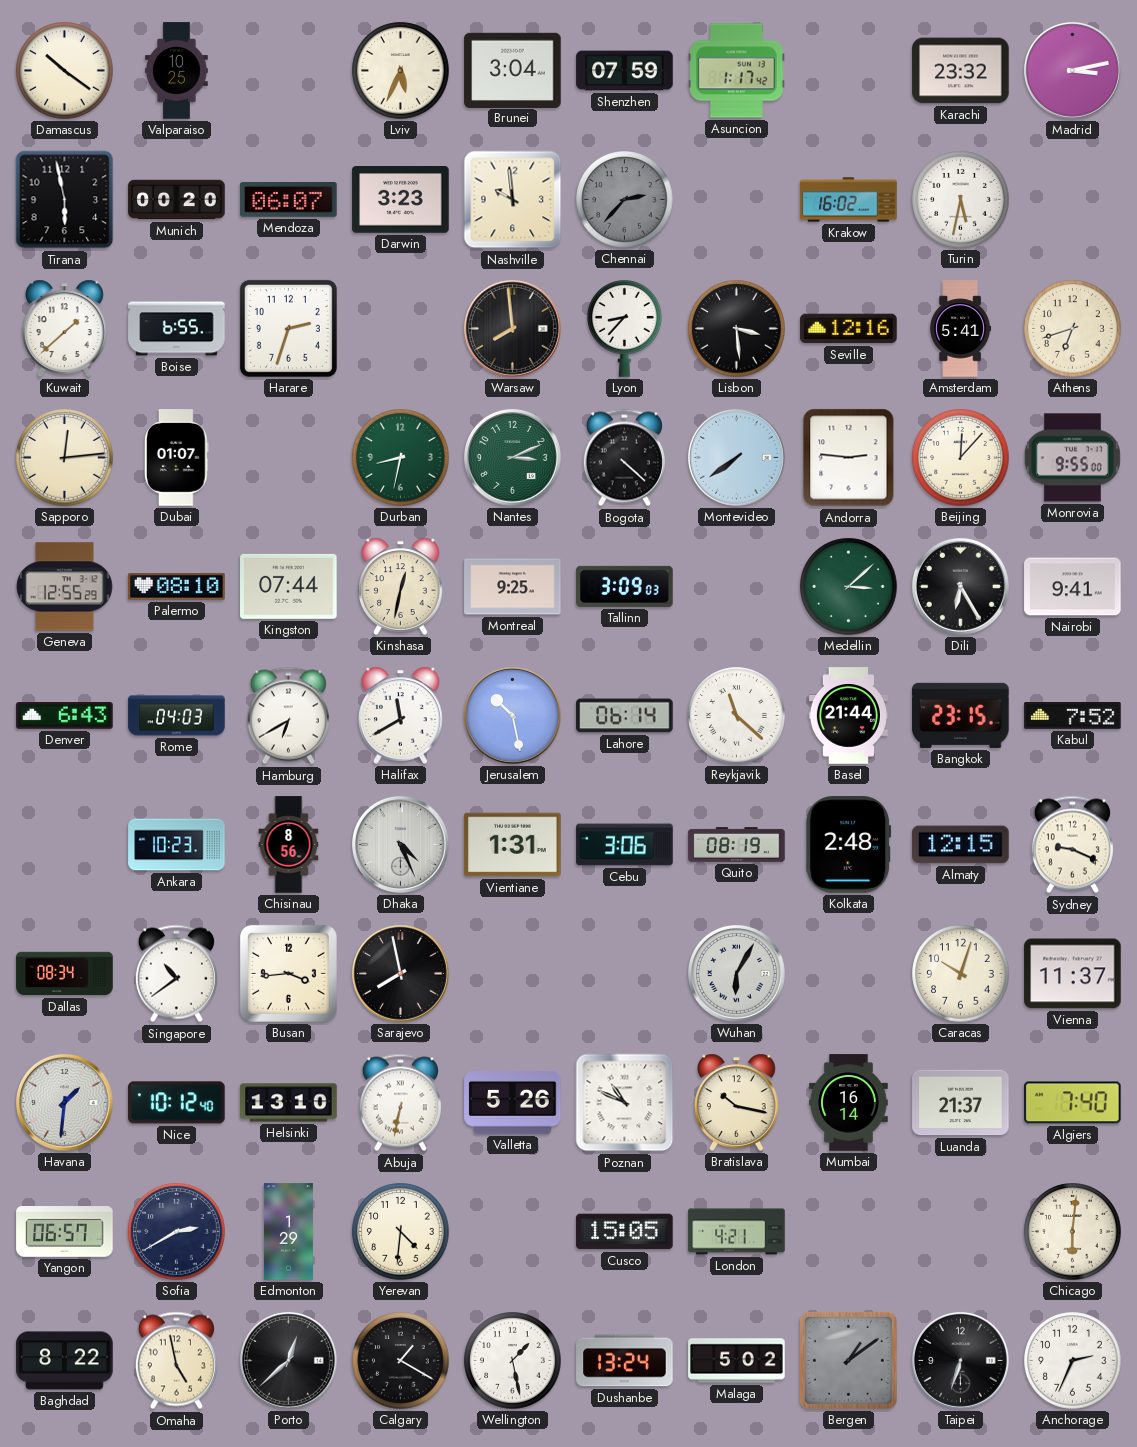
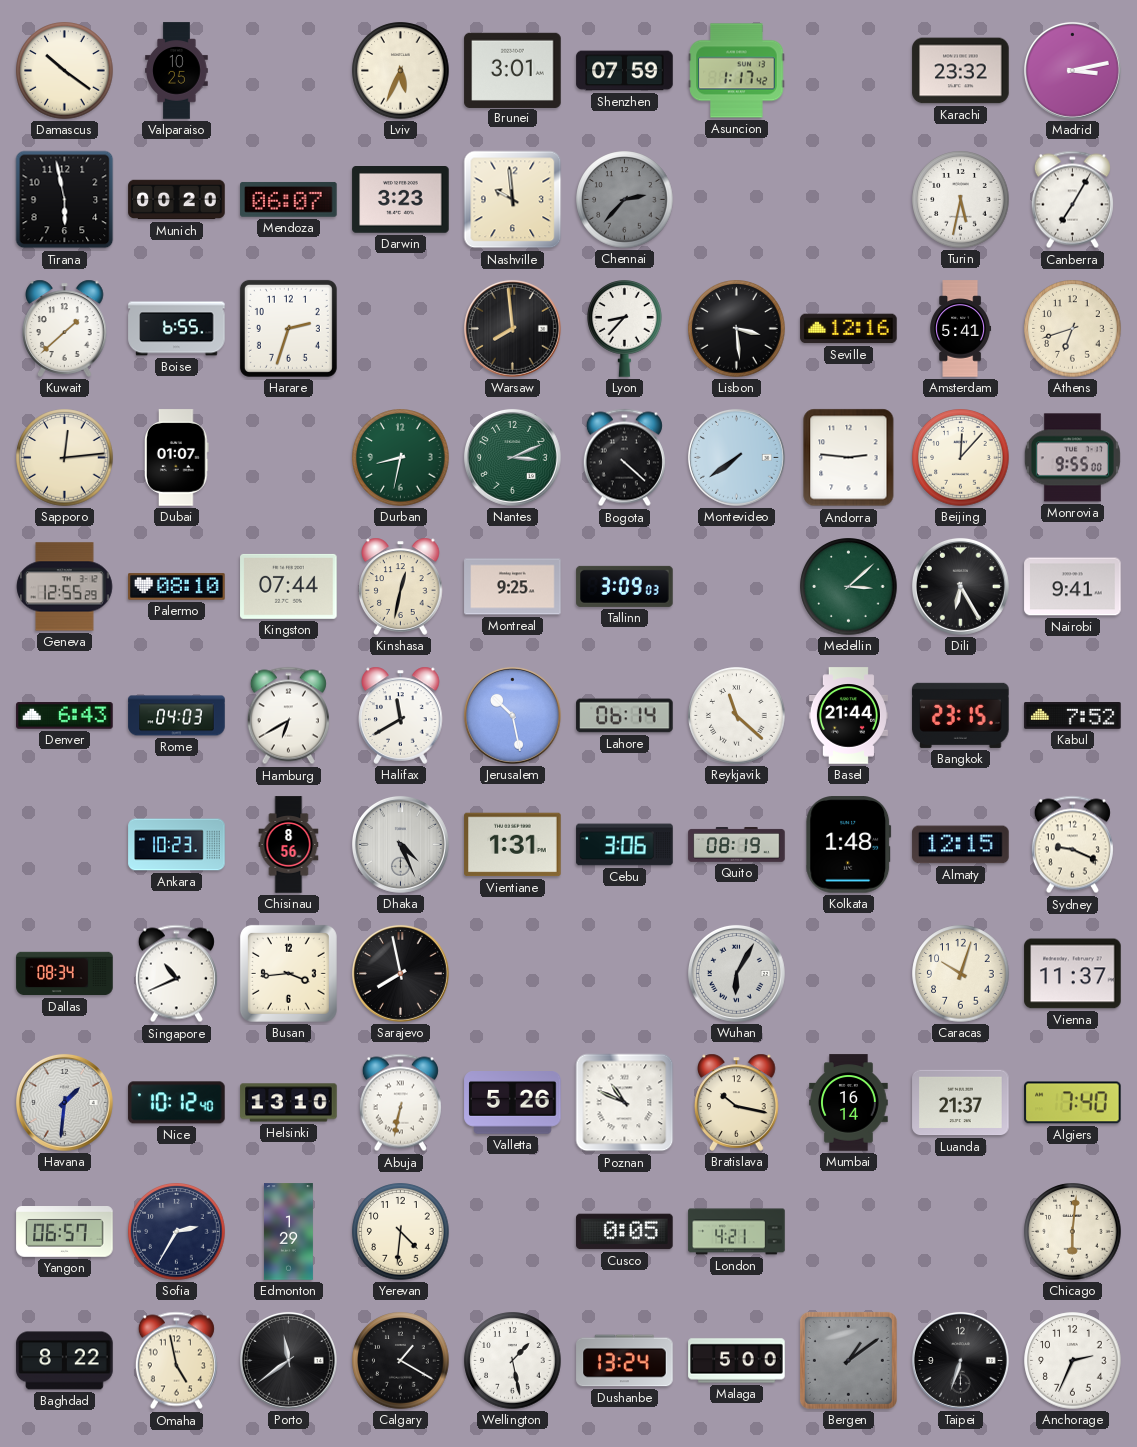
Brunei: 3:04 -> 3:01 (513, 70)
Krakow: 16:02 -> none (849, 200)
Canberra: none -> 7:05 (1072, 200)
Kolkata: 2:48 -> 1:48 (849, 845)
Singapore: 10:39 -> 10:41 (176, 974)
Sofia: 2:40 -> 2:35 (177, 1232)
Cusco: 15:05 -> 0:05 (625, 1232)
Porto: 12:38 -> 11:39 (288, 1360)
Malaga: 5:02 -> 5:00 (737, 1361)
